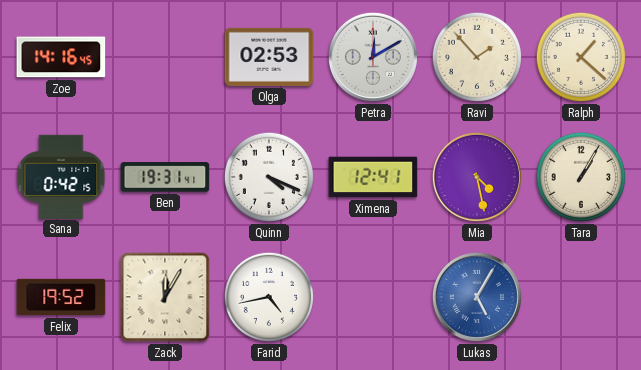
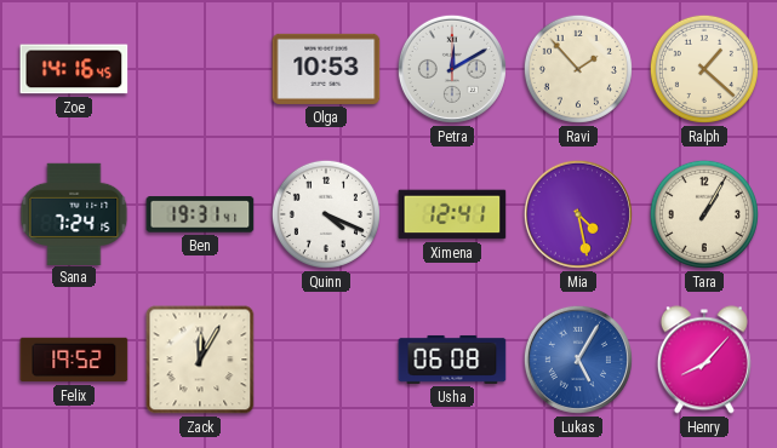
Olga: 02:53 -> 10:53 (326, 69)
Sana: 0:42 -> 7:24 (74, 213)
Farid: 4:43 -> none (269, 297)
Usha: none -> 06:08 (452, 360)
Henry: none -> 8:07 (704, 360)
